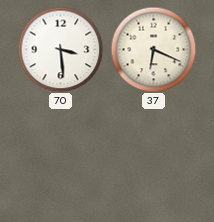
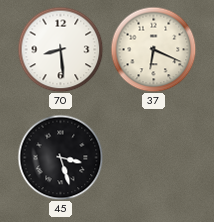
70: 3:29 -> 8:29 (60, 49)
45: none -> 3:27 (60, 157)
